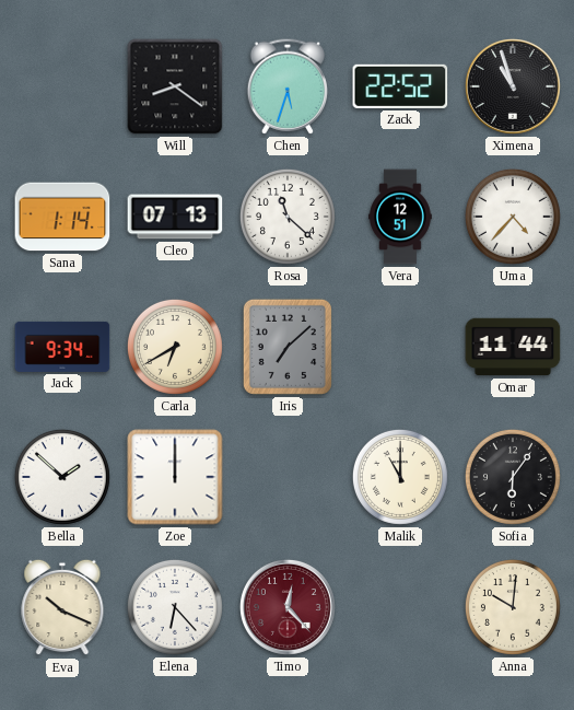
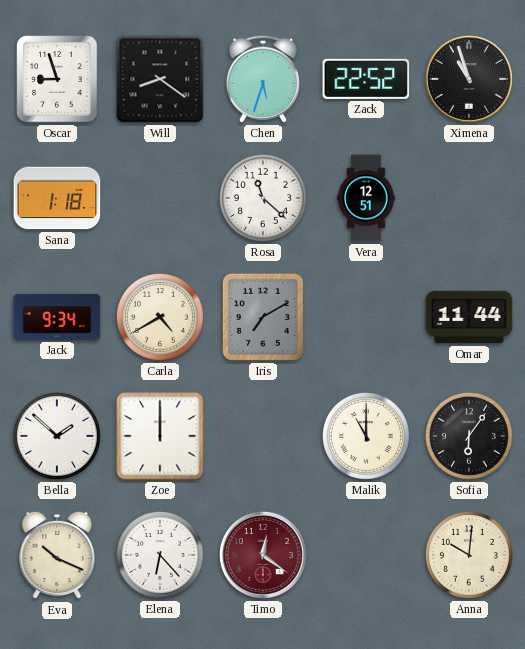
Oscar: none -> 8:57 (57, 79)
Sana: 1:14 -> 1:18 (57, 198)
Cleo: 07:13 -> none (175, 217)
Uma: 4:37 -> none (513, 217)
Carla: 6:40 -> 4:40 (160, 317)
Iris: 7:08 -> 7:10 (263, 317)
Timo: 12:23 -> 12:21 (263, 555)
